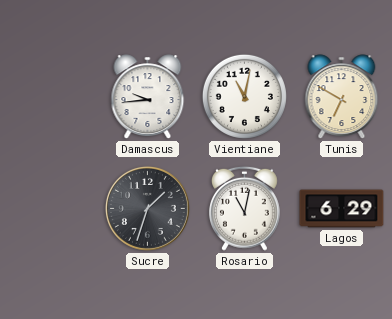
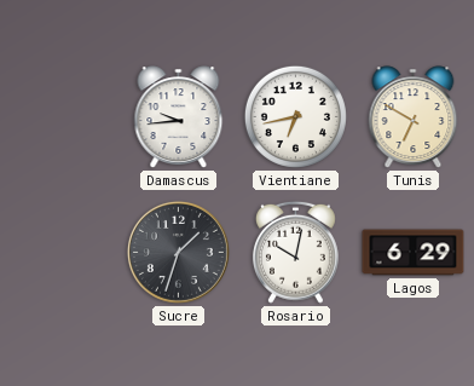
Vientiane: 11:02 -> 6:43 (295, 116)
Rosario: 11:02 -> 10:02 (295, 252)
